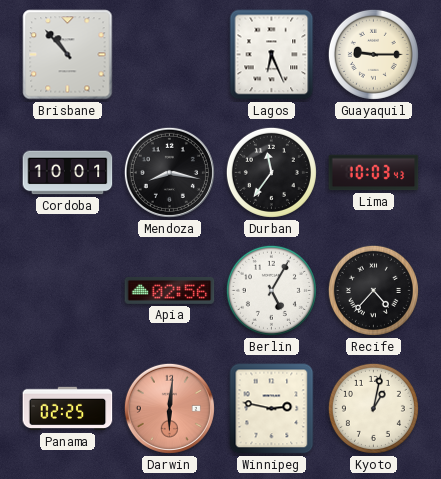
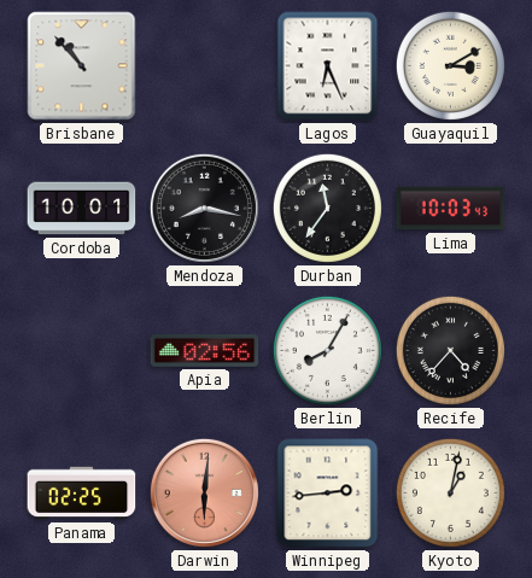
Guayaquil: 9:15 -> 3:10 (450, 65)
Berlin: 5:05 -> 8:05 (327, 350)
Winnipeg: 2:47 -> 2:44 (328, 494)
